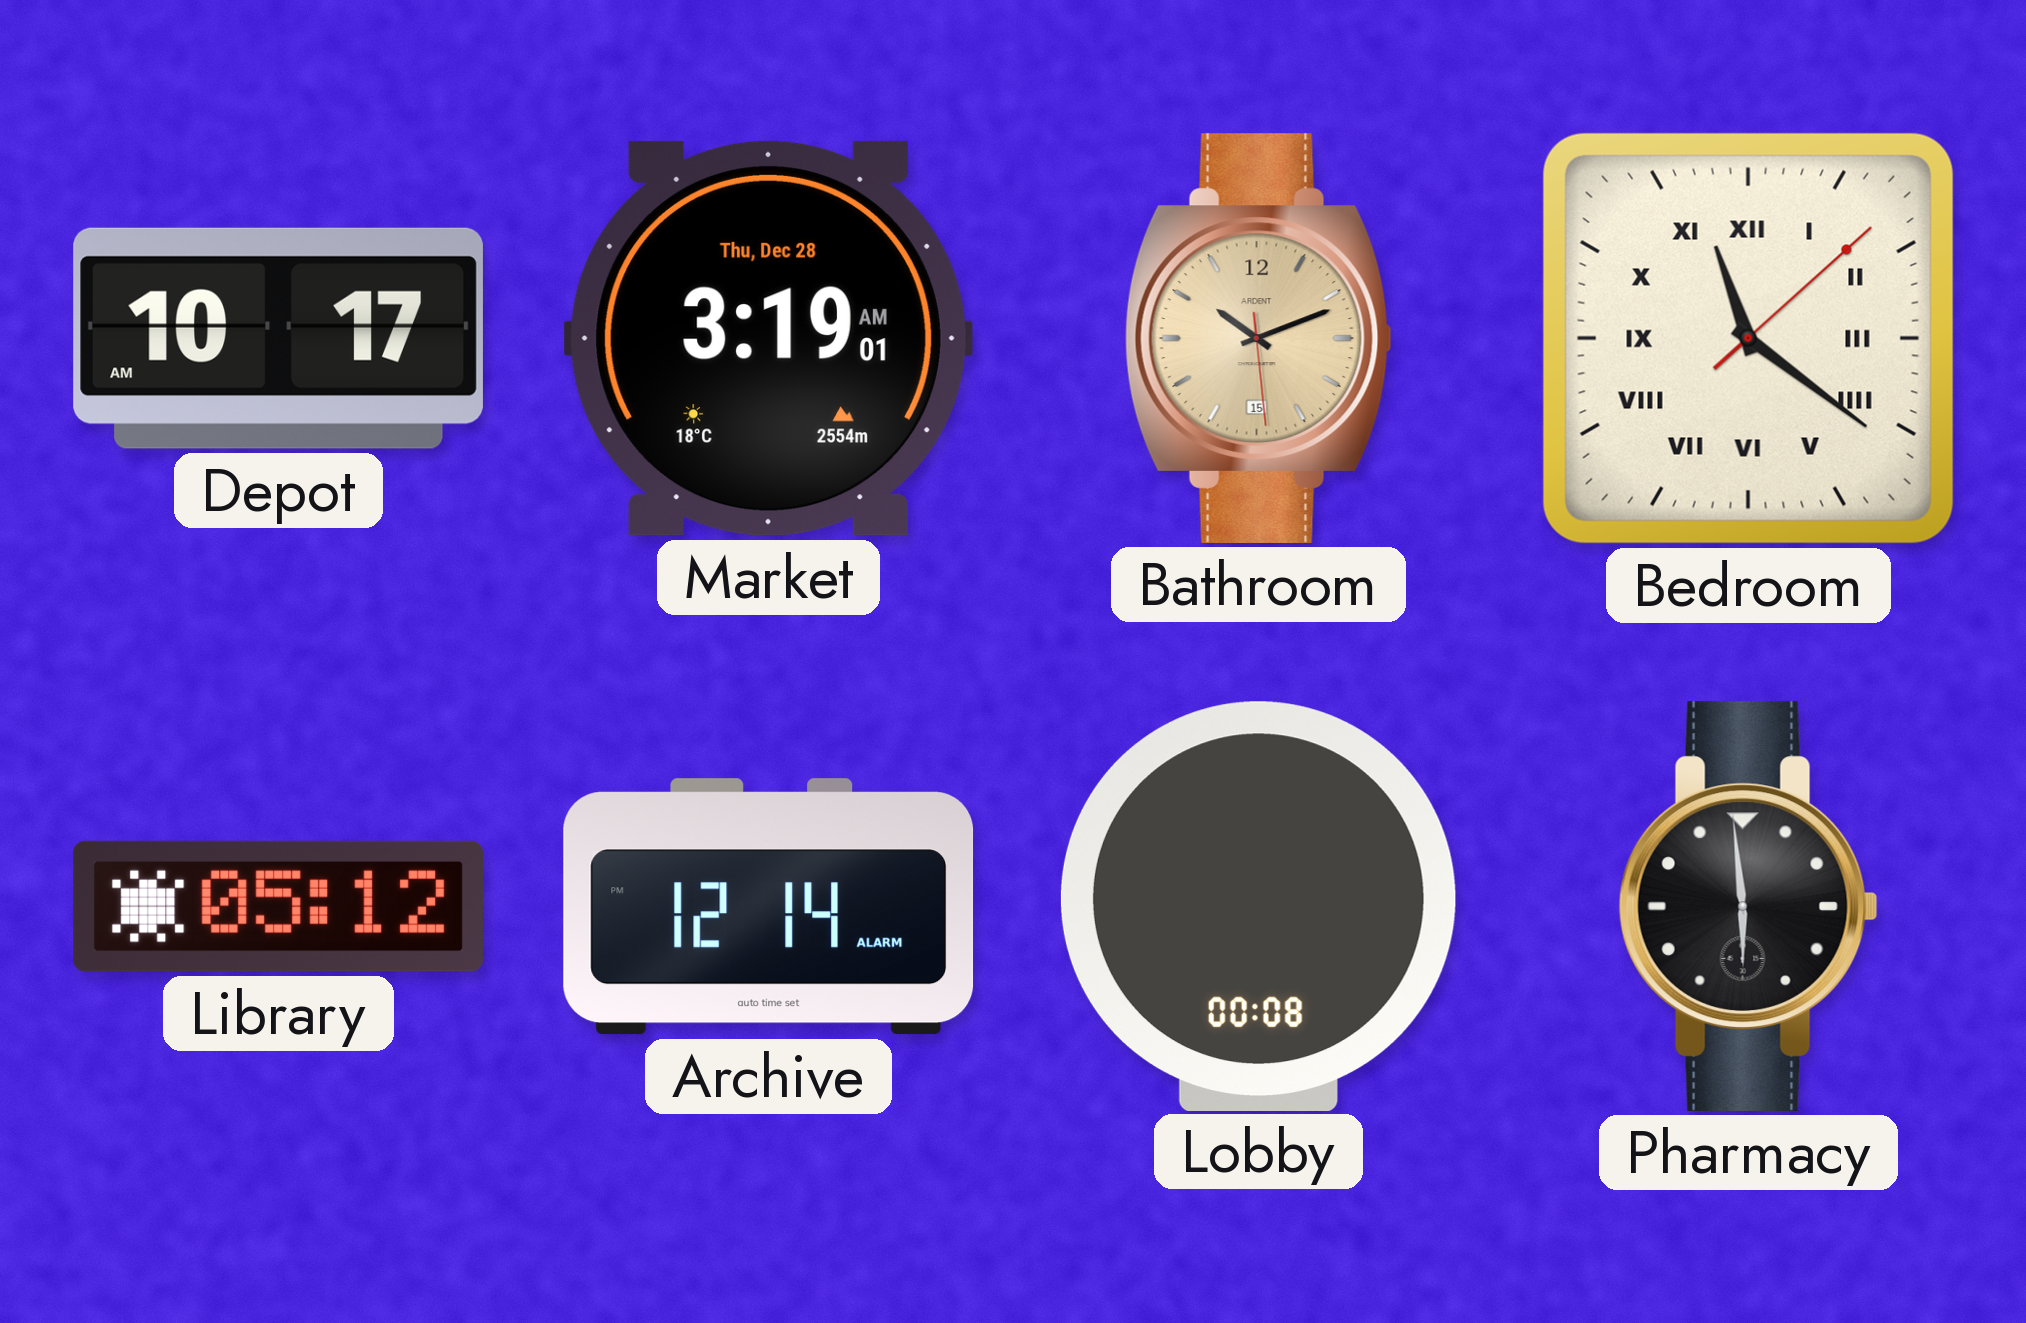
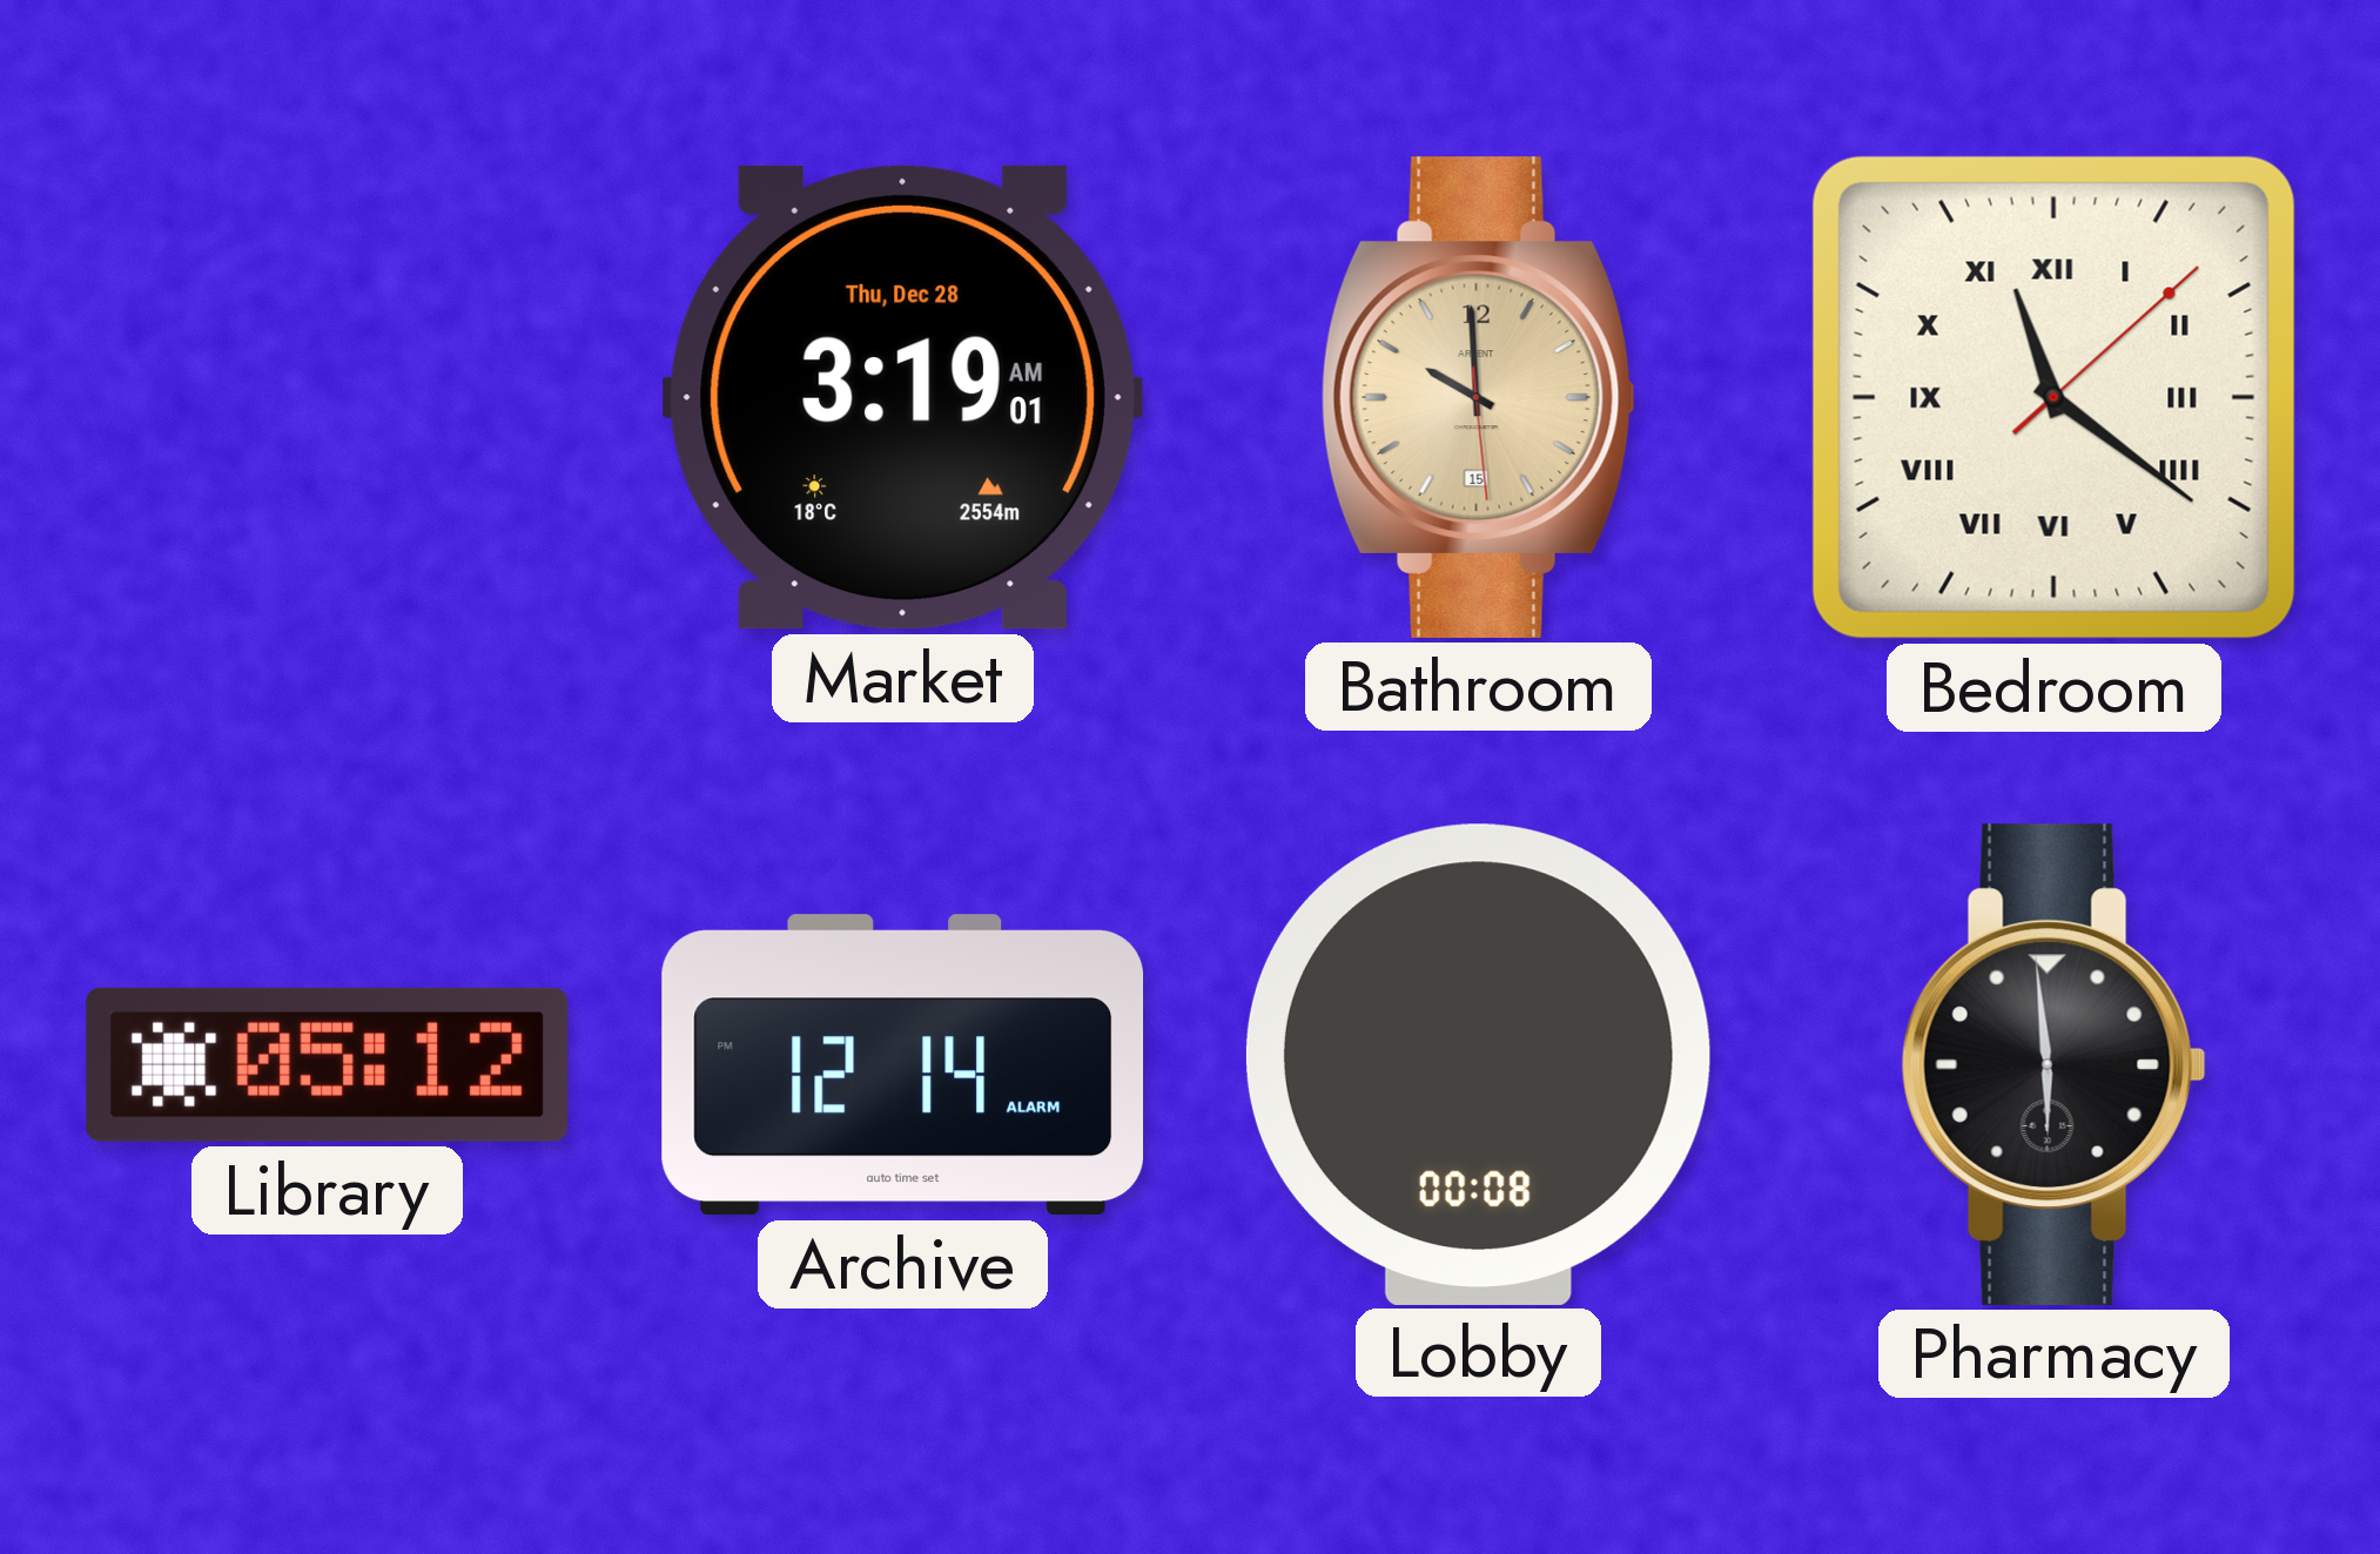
Depot: 10:17 -> none (278, 338)
Bathroom: 10:11 -> 9:59 (1478, 397)
